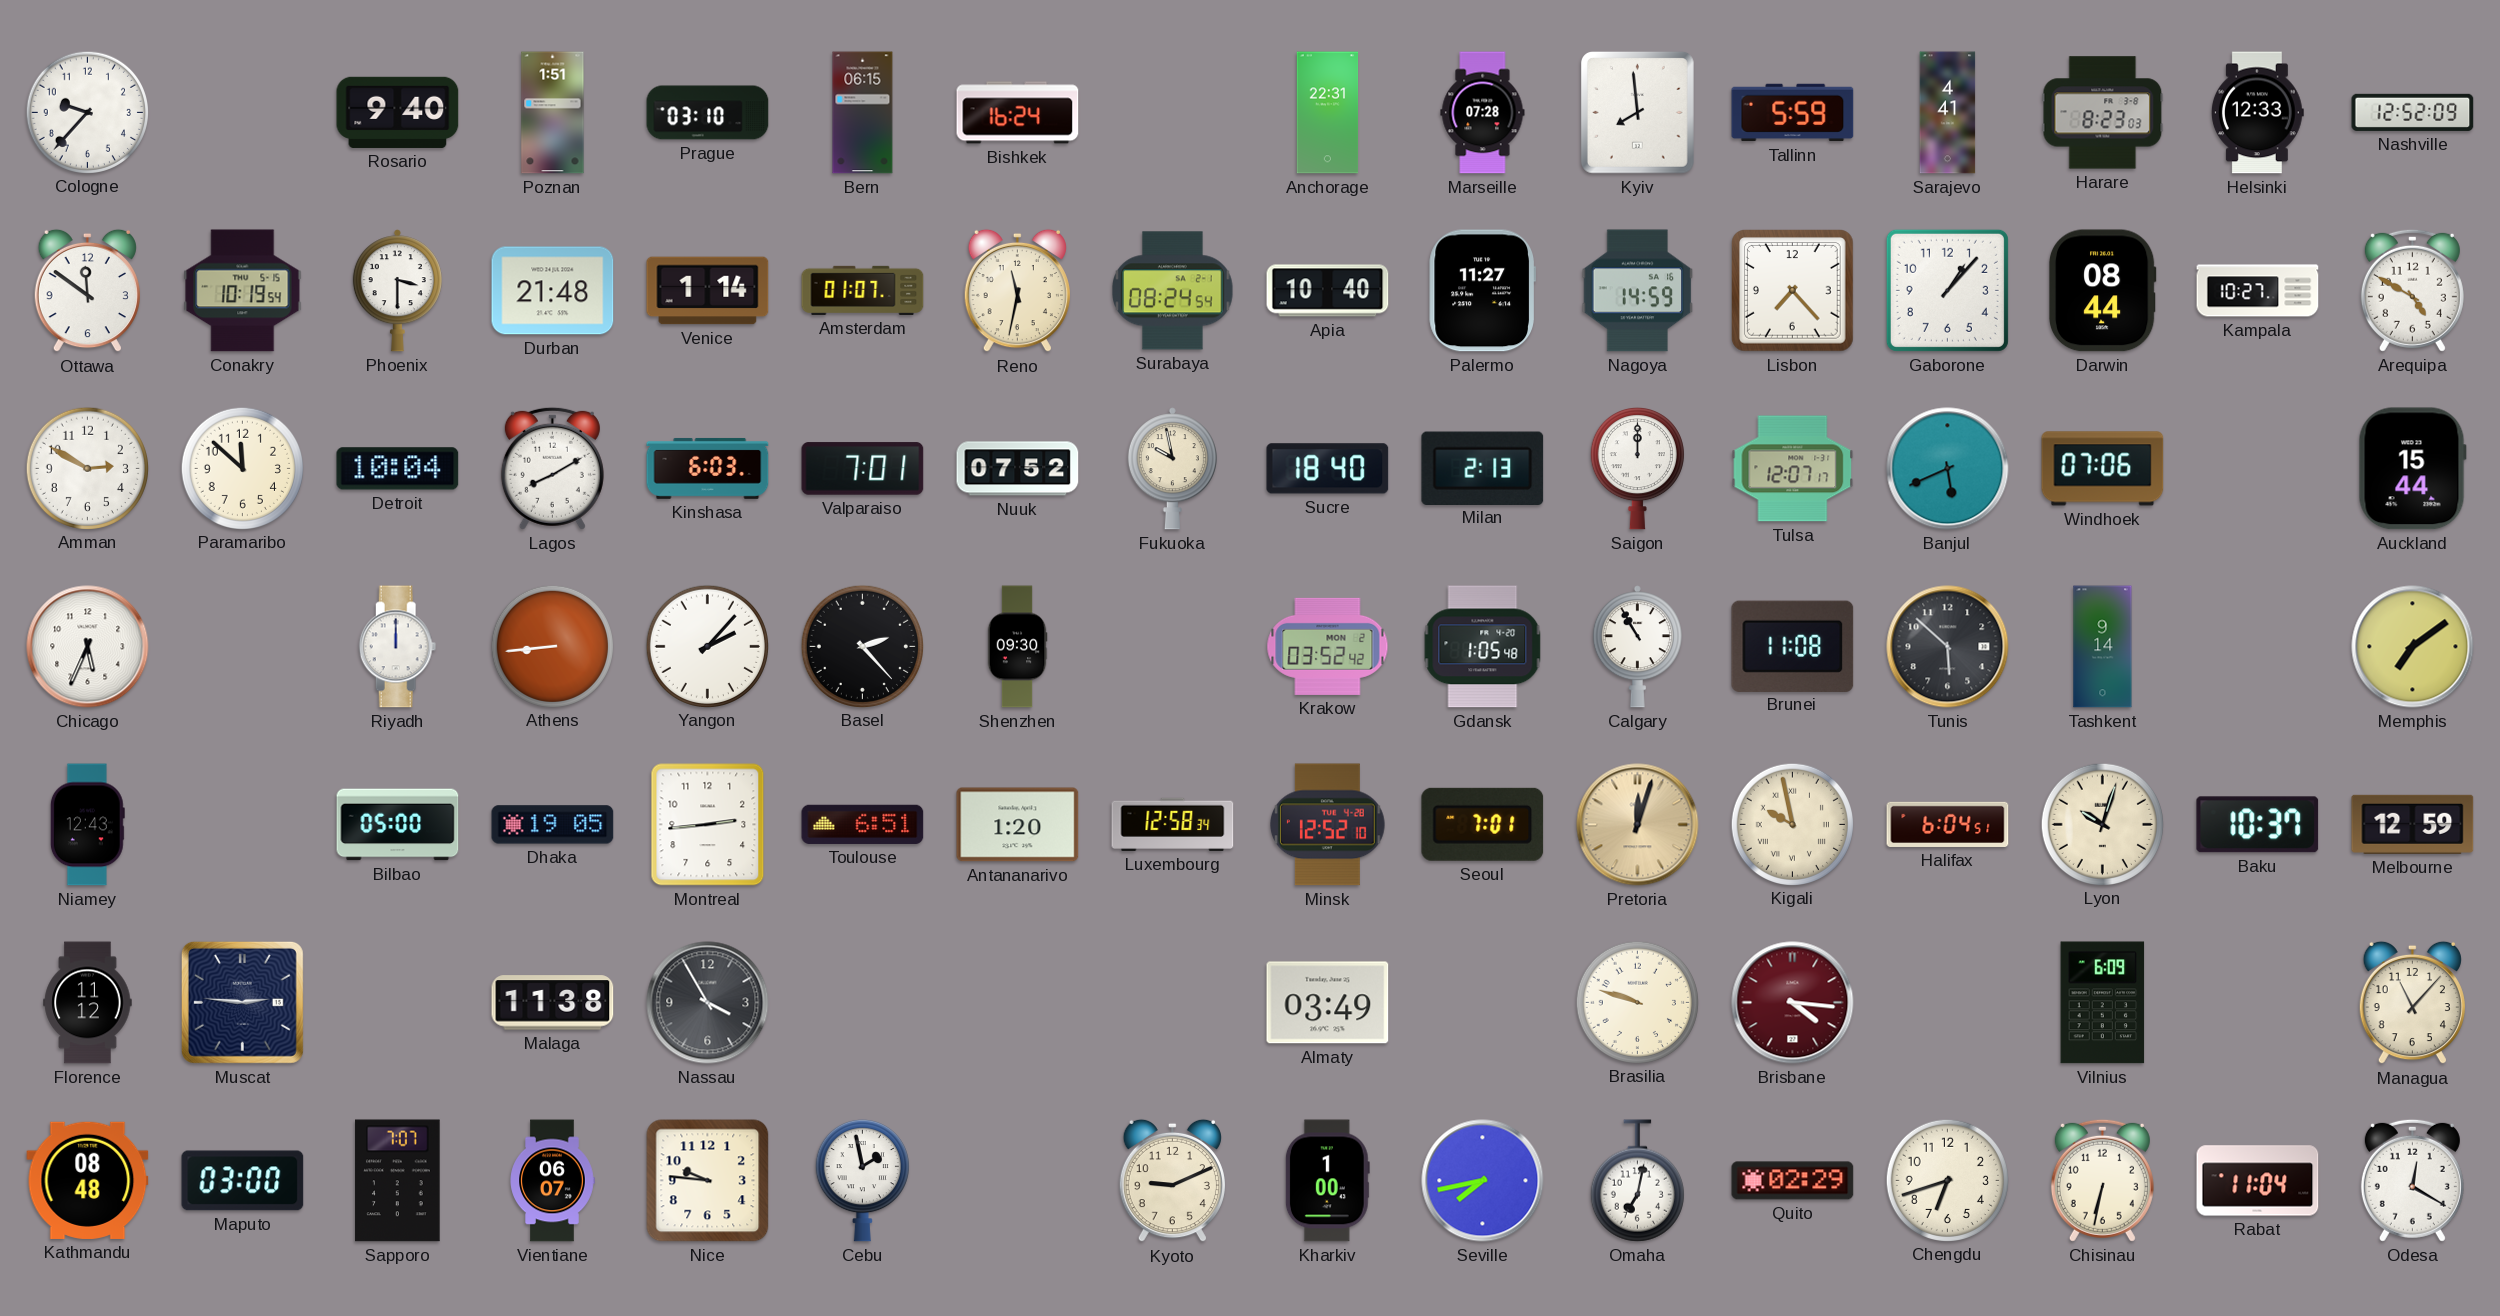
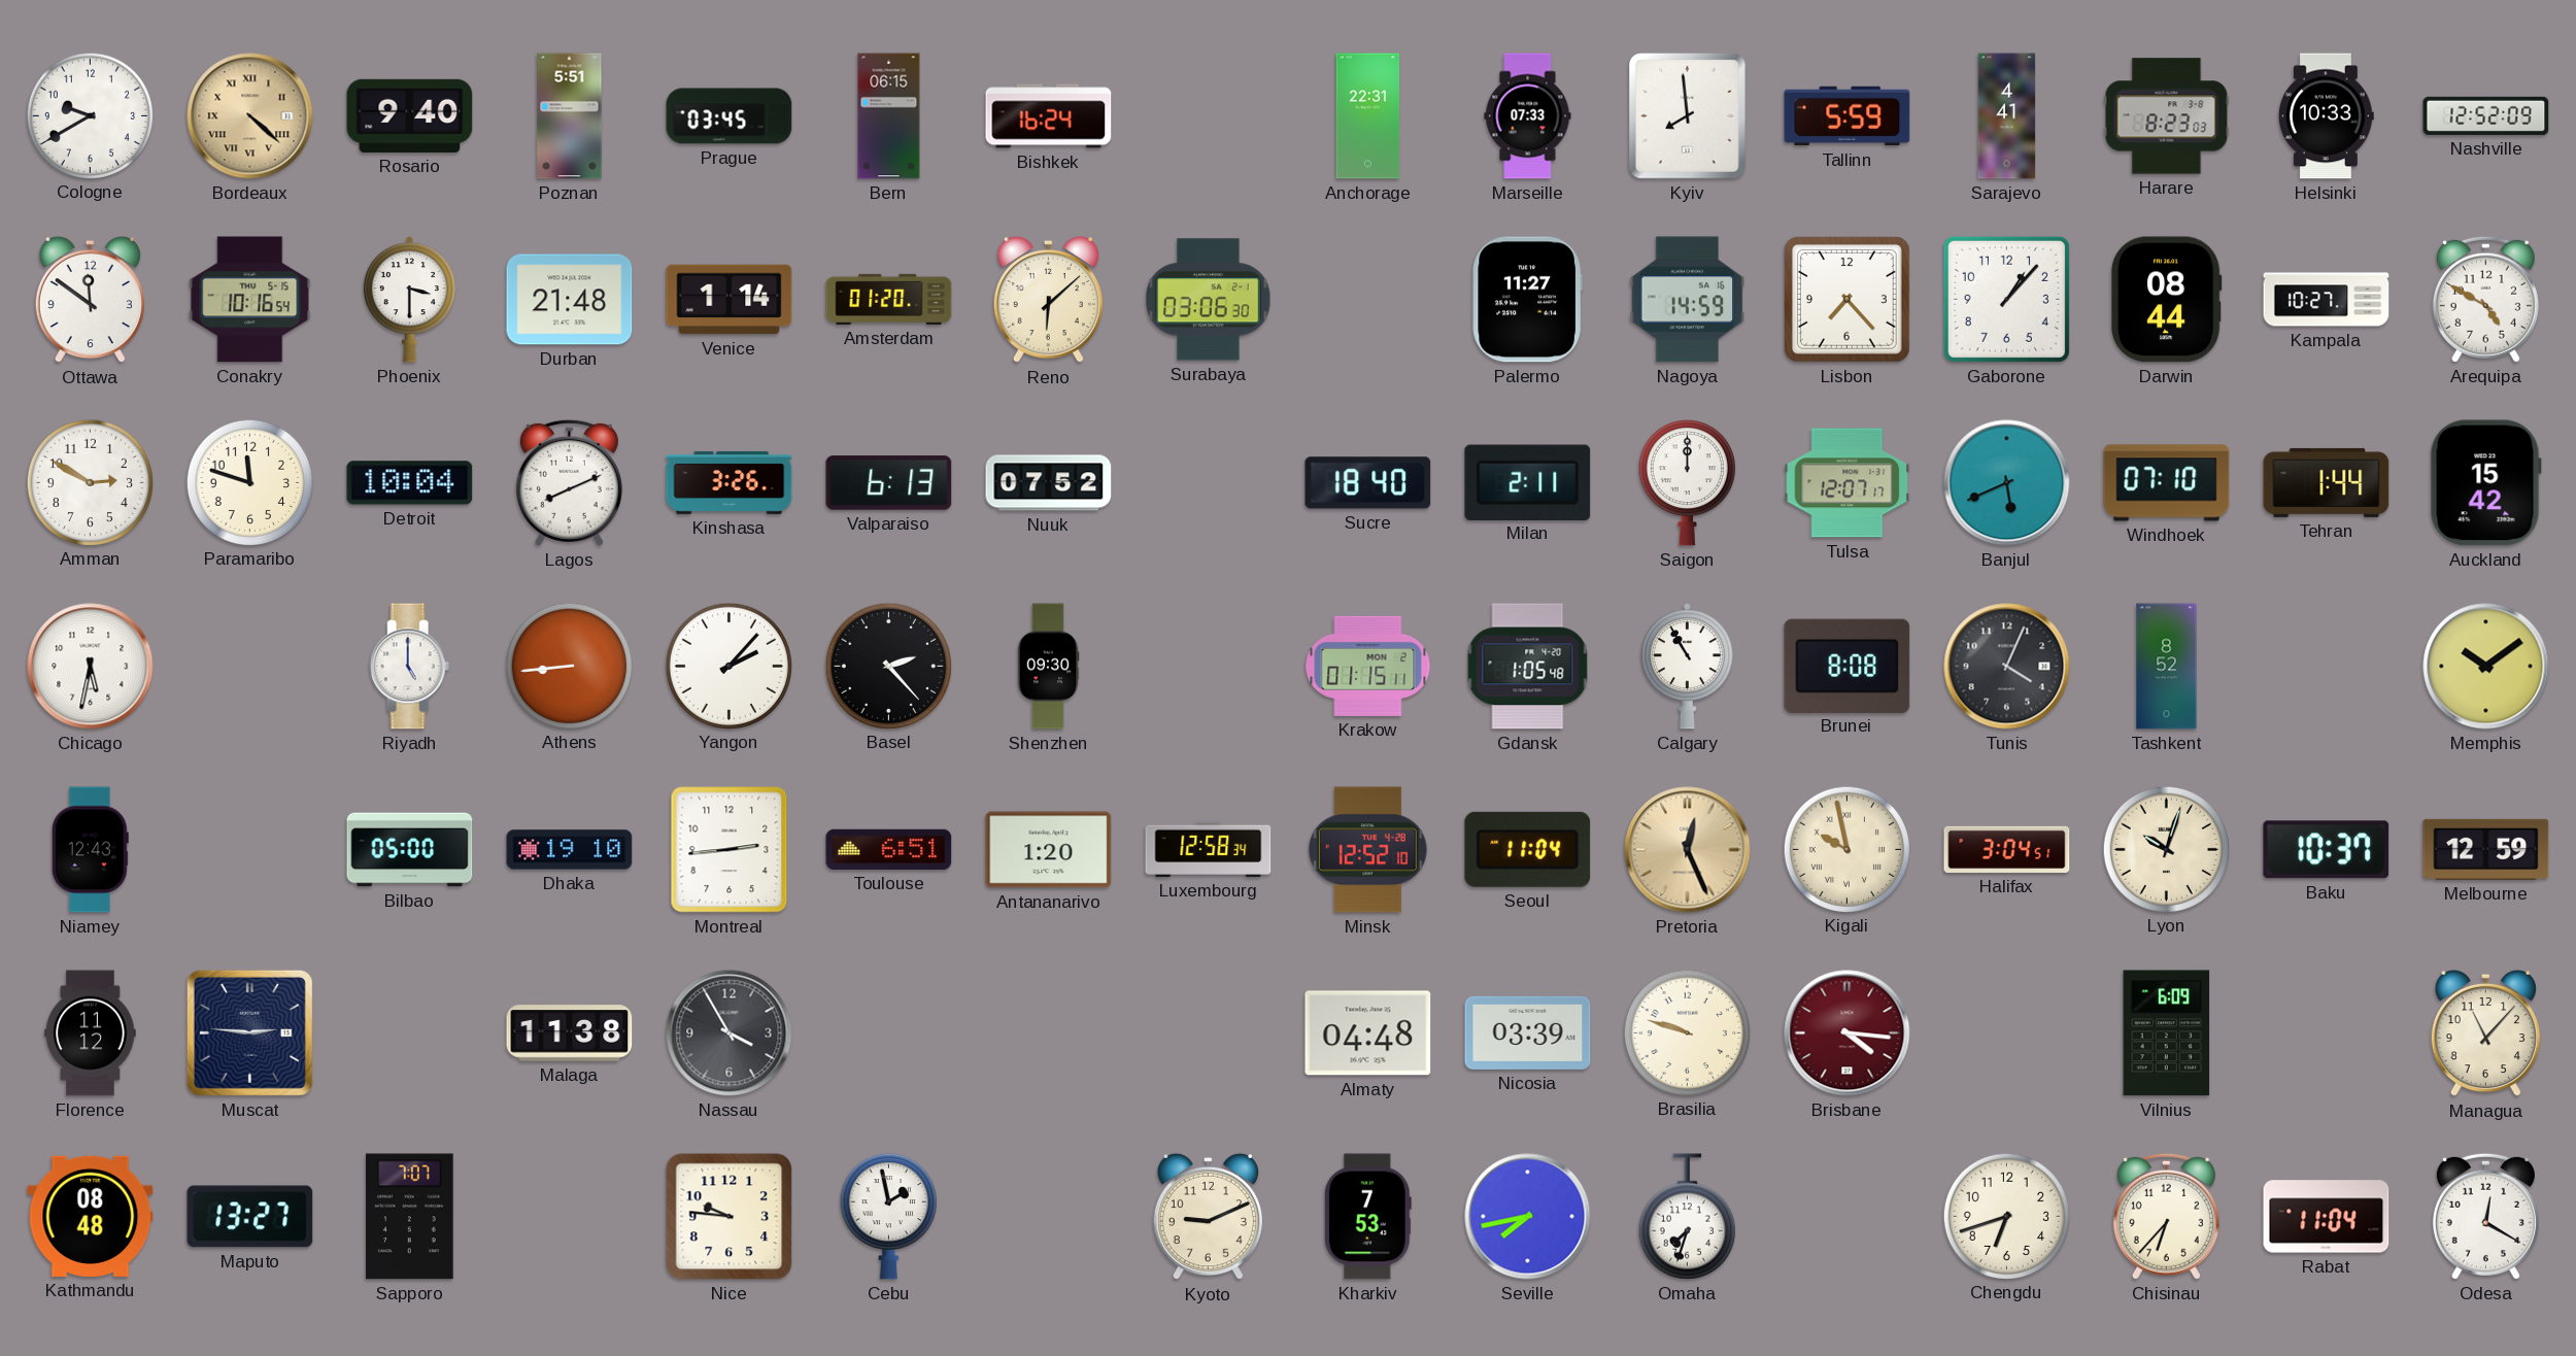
Cologne: 9:37 -> 9:40 (90, 115)
Bordeaux: none -> 4:22 (250, 116)
Poznan: 1:51 -> 5:51 (570, 116)
Prague: 03:10 -> 03:45 (730, 116)
Marseille: 07:28 -> 07:33 (1528, 116)
Helsinki: 12:33 -> 10:33 (2326, 116)
Conakry: 10:19 -> 10:16 (250, 300)
Amsterdam: 01:07 -> 01:20 (889, 299)
Reno: 11:32 -> 6:08 (1048, 300)
Surabaya: 08:24 -> 03:06 (1209, 300)
Apia: 10:40 -> none (1328, 291)
Paramaribo: 11:52 -> 11:48 (249, 482)
Lagos: 8:10 -> 8:11 (569, 482)
Kinshasa: 6:03 -> 3:26 (730, 483)
Valparaiso: 7:01 -> 6:13 (889, 483)
Fukuoka: 9:58 -> none (1172, 469)
Milan: 2:13 -> 2:11 (1528, 482)
Windhoek: 07:06 -> 07:10 (2167, 483)
Tehran: none -> 1:44 (2327, 482)
Auckland: 15:44 -> 15:42 (2485, 483)
Chicago: 5:34 -> 5:32 (91, 667)
Riyadh: 12:00 -> 5:00 (410, 667)
Krakow: 03:52 -> 01:15 (1368, 666)
Brunei: 11:08 -> 8:08 (1848, 666)
Tunis: 5:52 -> 4:04 (2007, 667)
Tashkent: 9:14 -> 8:52 (2167, 667)
Memphis: 7:09 -> 10:09 (2486, 667)
Dhaka: 19:05 -> 19:10 (570, 850)
Seoul: 7:01 -> 11:04 (1528, 849)
Pretoria: 12:03 -> 12:26 (1688, 850)
Halifax: 6:04 -> 3:04 (2007, 849)
Almaty: 03:49 -> 04:48 (1368, 1033)
Nicosia: none -> 03:39 (1528, 1032)
Maputo: 03:00 -> 13:27 (250, 1217)
Vientiane: 06:07 -> none (552, 1181)
Kharkiv: 1:00 -> 7:53 (1367, 1217)
Omaha: 7:02 -> 7:33 (1687, 1217)
Quito: 02:29 -> none (1793, 1181)
Chisinau: 6:32 -> 6:37 (2166, 1216)
